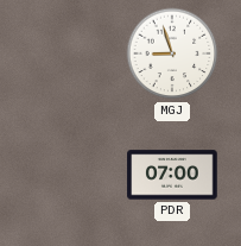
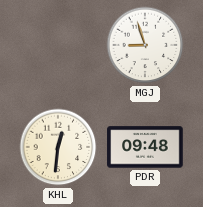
KHL: none -> 12:31 (58, 147)
PDR: 07:00 -> 09:48 (145, 147)
